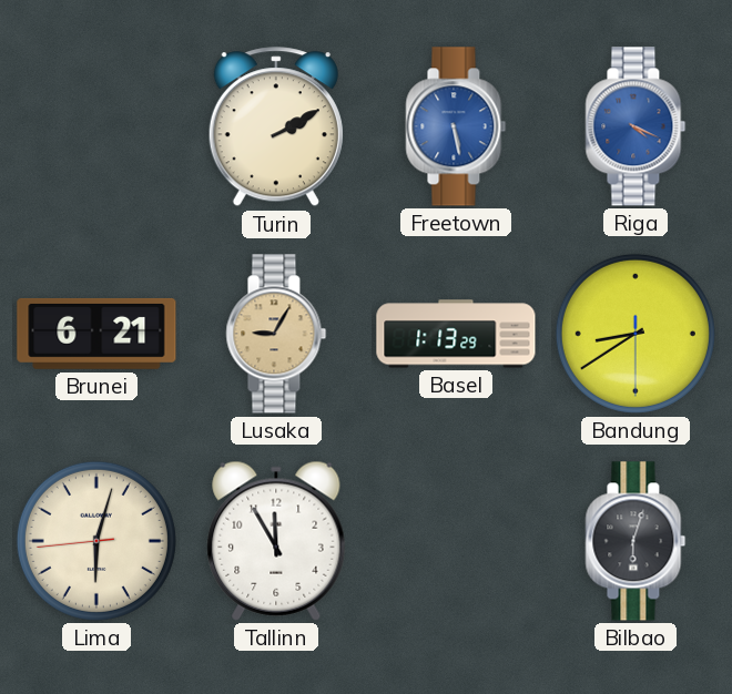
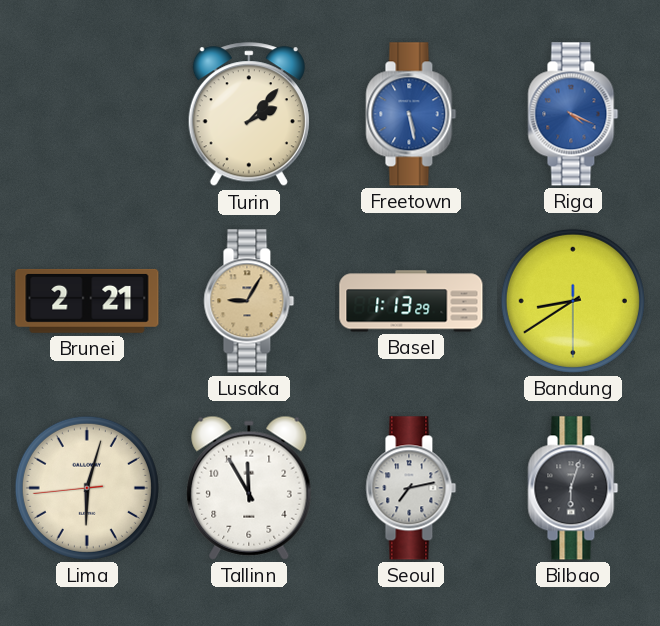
Turin: 2:10 -> 2:07 (249, 115)
Brunei: 6:21 -> 2:21 (87, 301)
Seoul: none -> 7:13 (411, 488)
